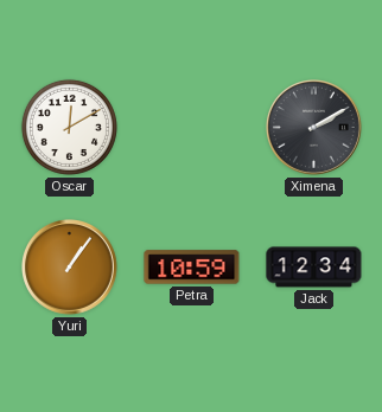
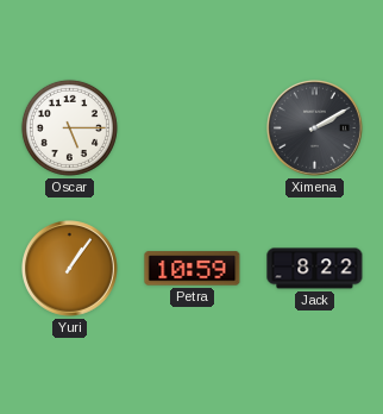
Oscar: 12:10 -> 5:15 (69, 127)
Jack: 12:34 -> 8:22 (315, 269)
